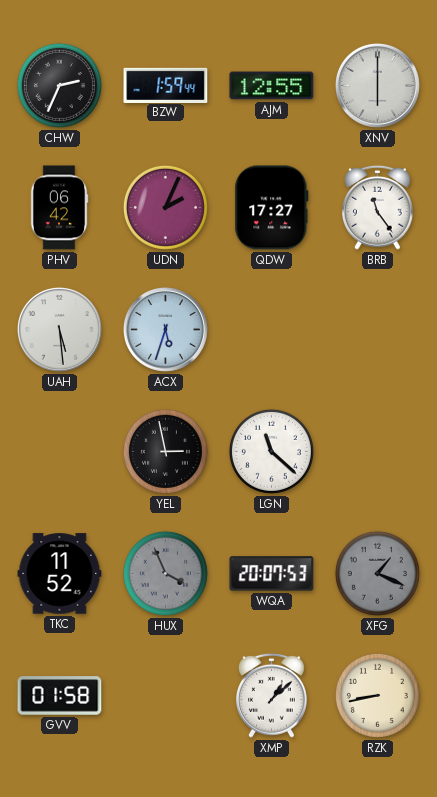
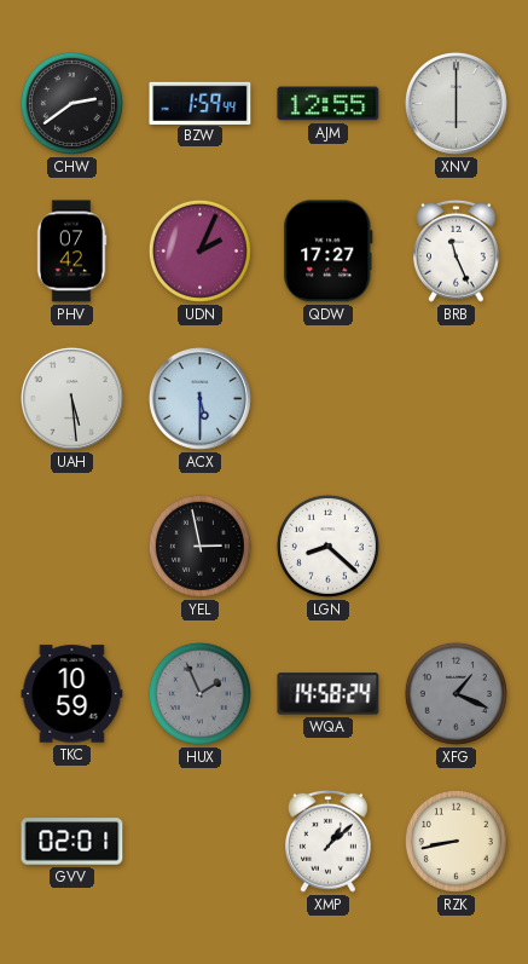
CHW: 2:34 -> 2:39 (71, 103)
PHV: 06:42 -> 07:42 (71, 252)
BRB: 11:24 -> 11:26 (457, 250)
ACX: 5:33 -> 5:30 (199, 398)
LGN: 11:22 -> 8:22 (327, 546)
TKC: 11:52 -> 10:59 (72, 694)
HUX: 3:56 -> 1:56 (199, 693)
WQA: 20:07 -> 14:58 (329, 694)
GVV: 01:58 -> 02:01 (72, 842)
